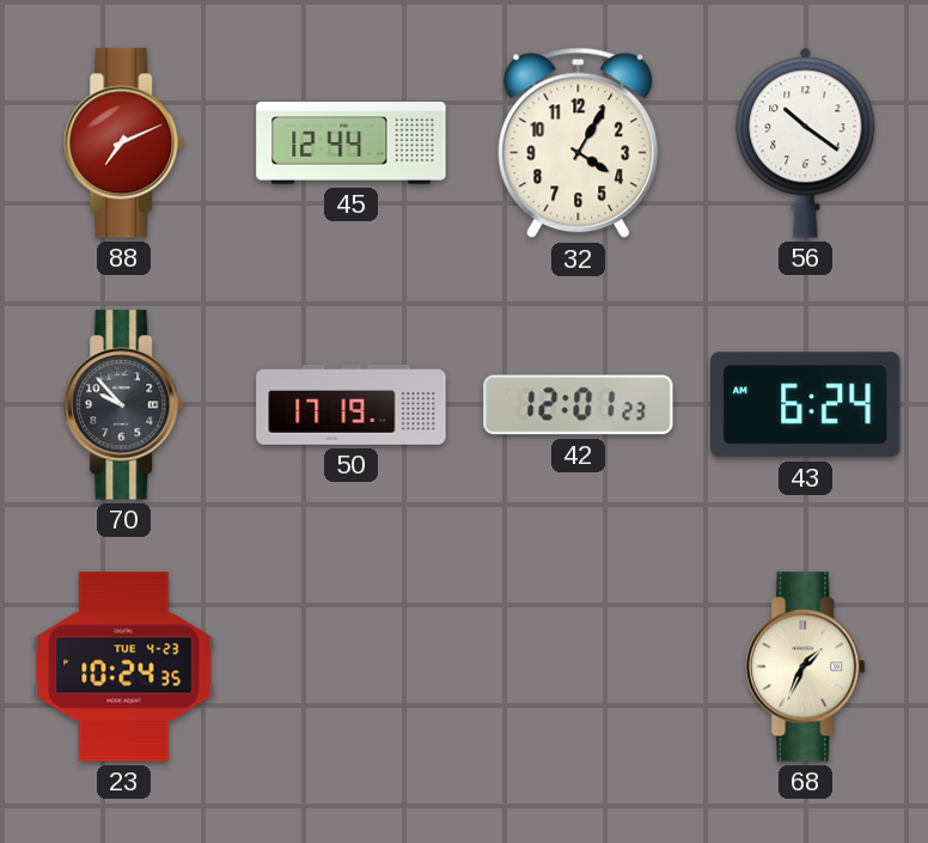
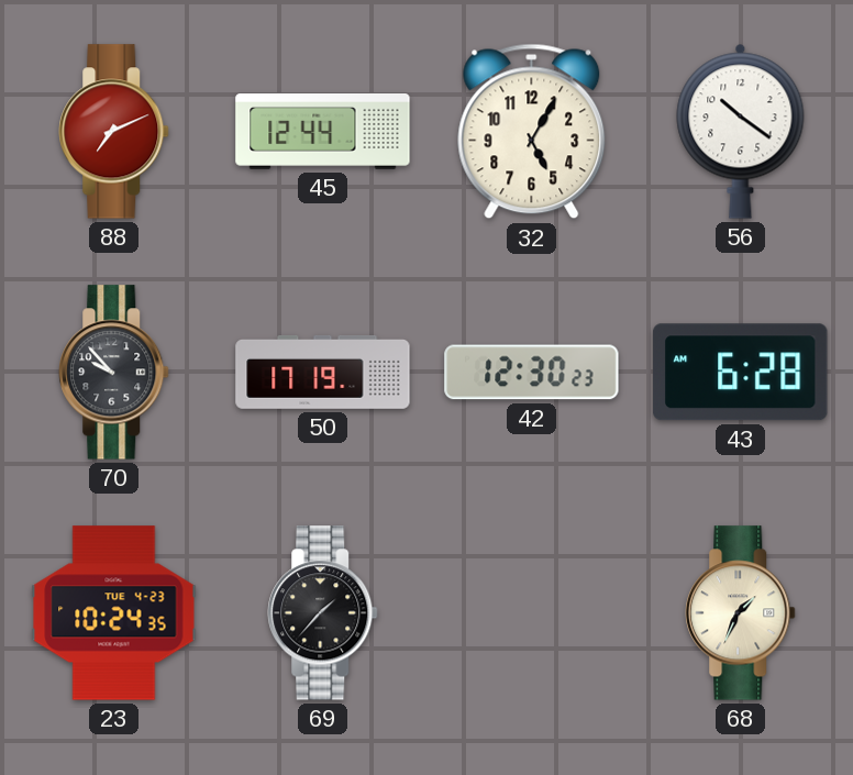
32: 4:05 -> 5:05 (532, 132)
42: 12:01 -> 12:30 (532, 373)
43: 6:24 -> 6:28 (741, 373)
69: none -> 1:37 (323, 613)
